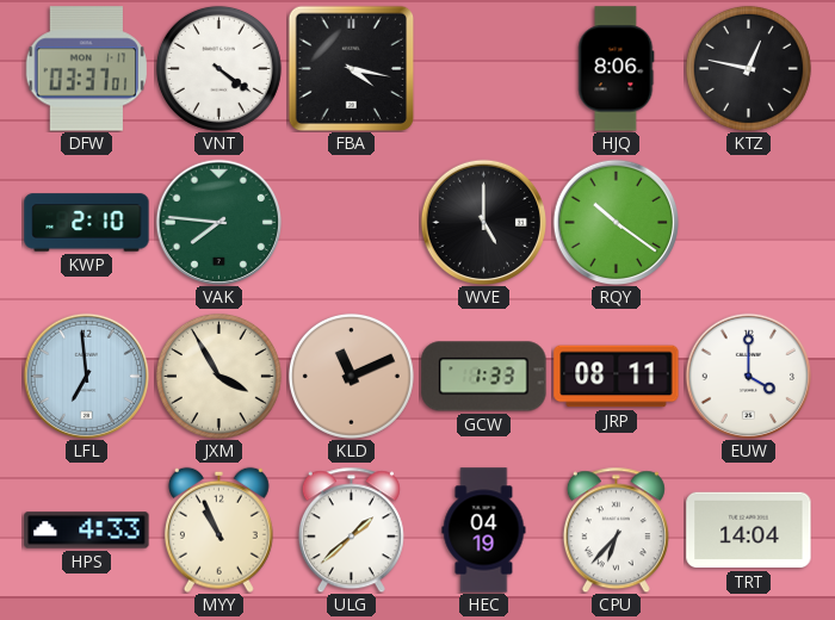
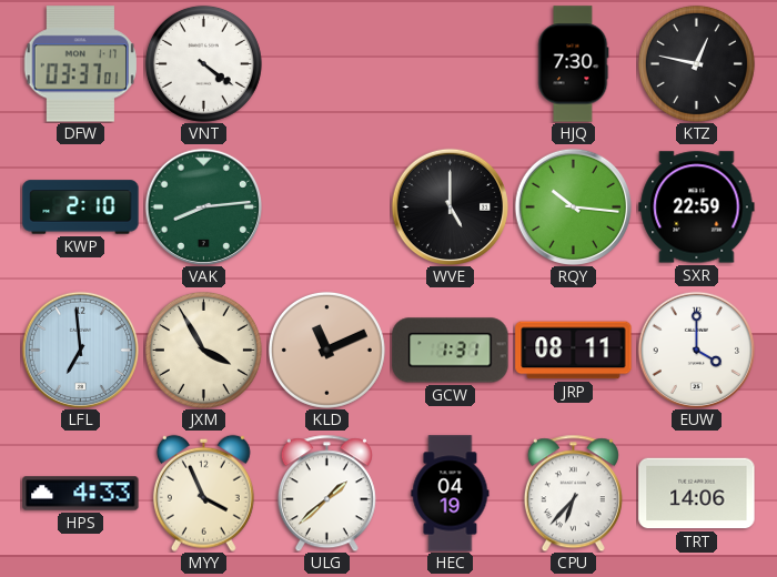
FBA: 4:17 -> none (351, 68)
HJQ: 8:06 -> 7:30 (573, 64)
VAK: 7:46 -> 8:14 (203, 206)
RQY: 10:21 -> 10:16 (573, 206)
SXR: none -> 22:59 (697, 207)
GCW: 1:33 -> 1:31 (451, 351)
MYY: 10:56 -> 3:56 (203, 493)
TRT: 14:04 -> 14:06 (697, 494)
